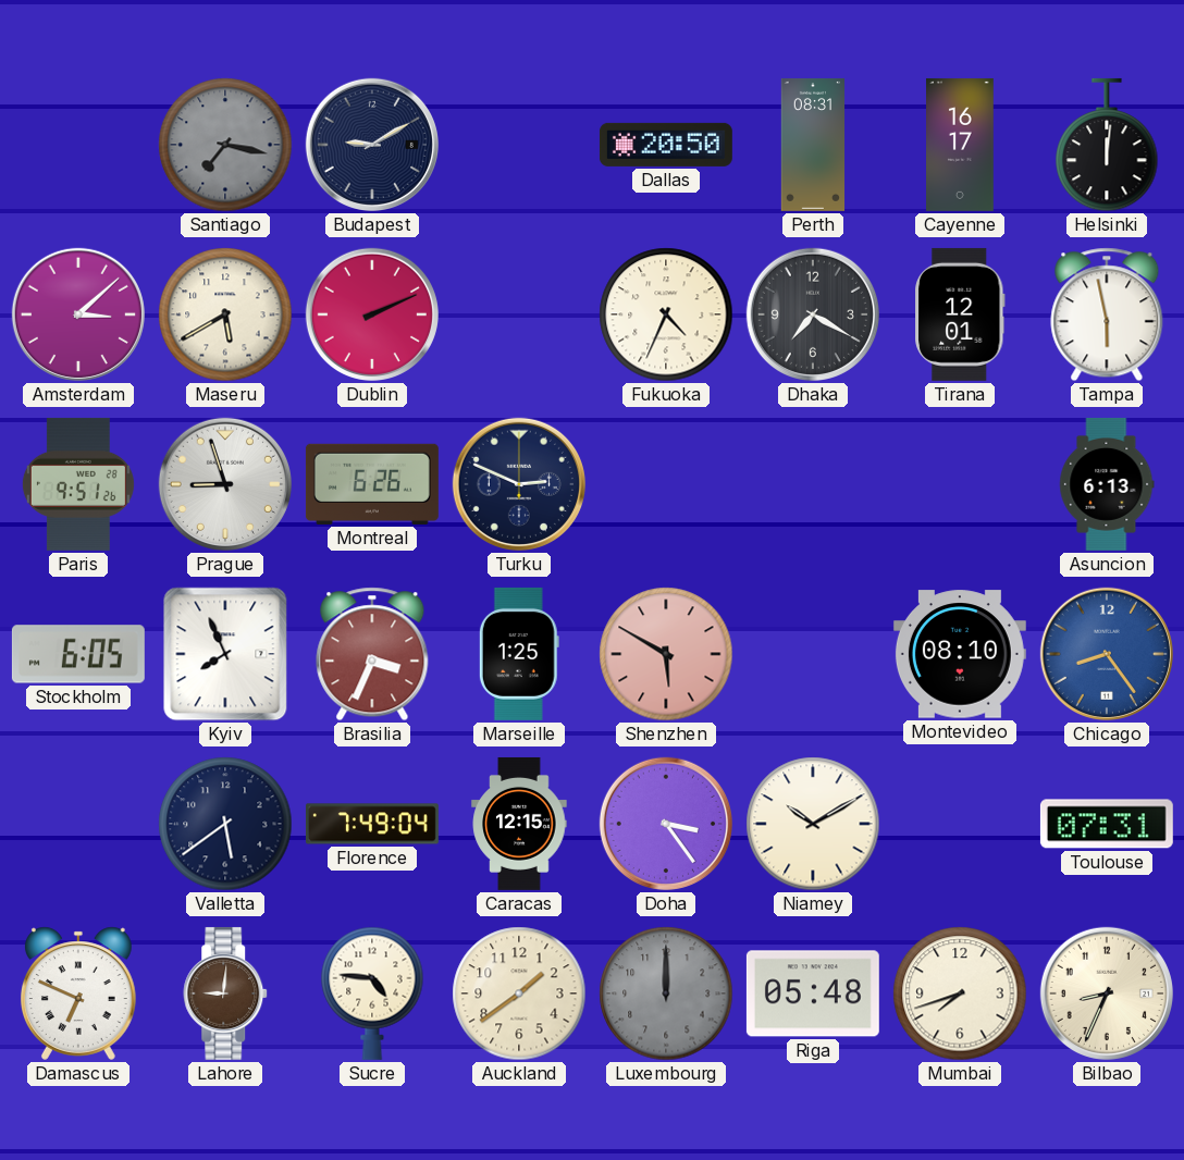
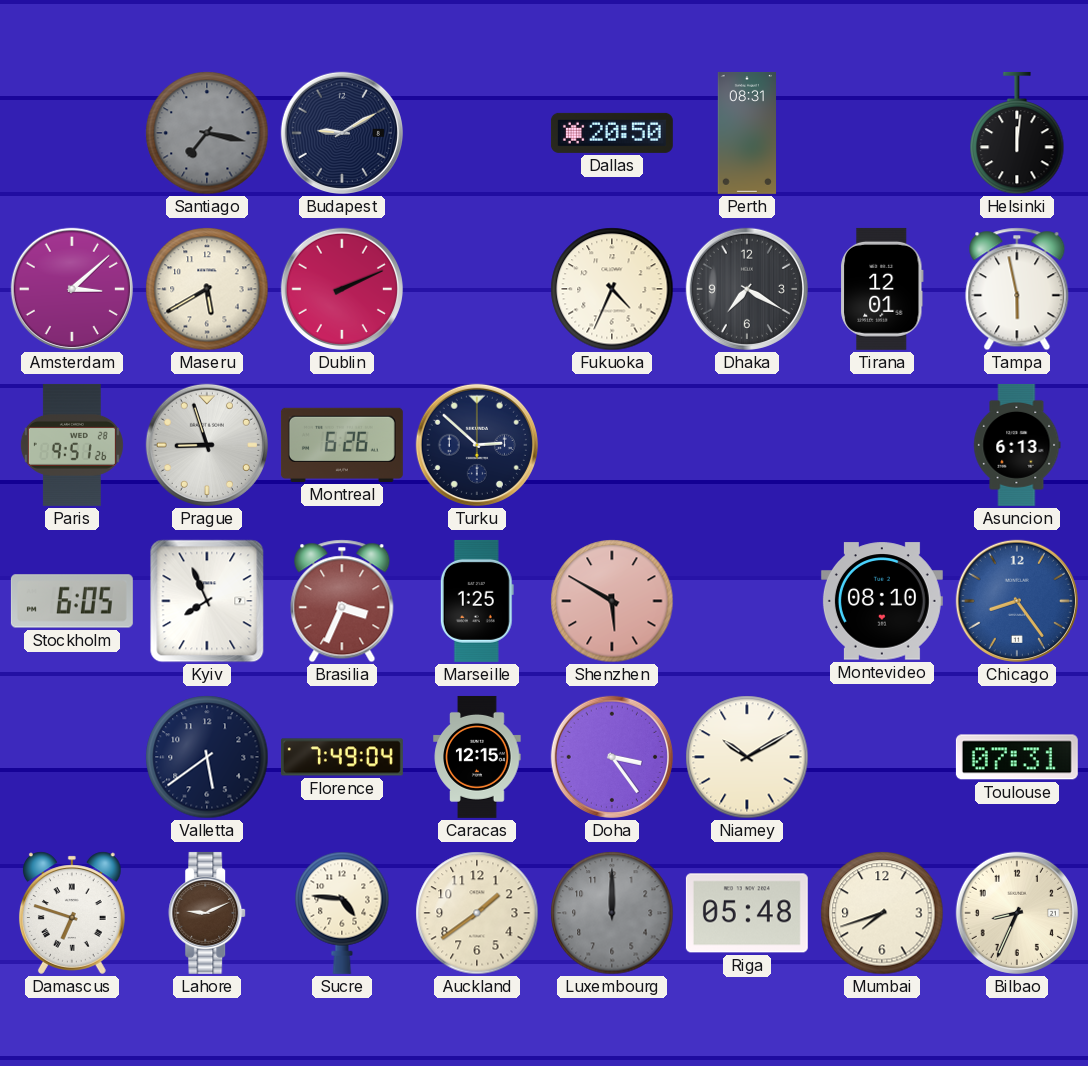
Cayenne: 16:17 -> none (960, 145)
Turku: 2:49 -> 2:52 (477, 445)
Damascus: 6:49 -> 6:48 (72, 913)
Lahore: 9:01 -> 9:11 (208, 913)
